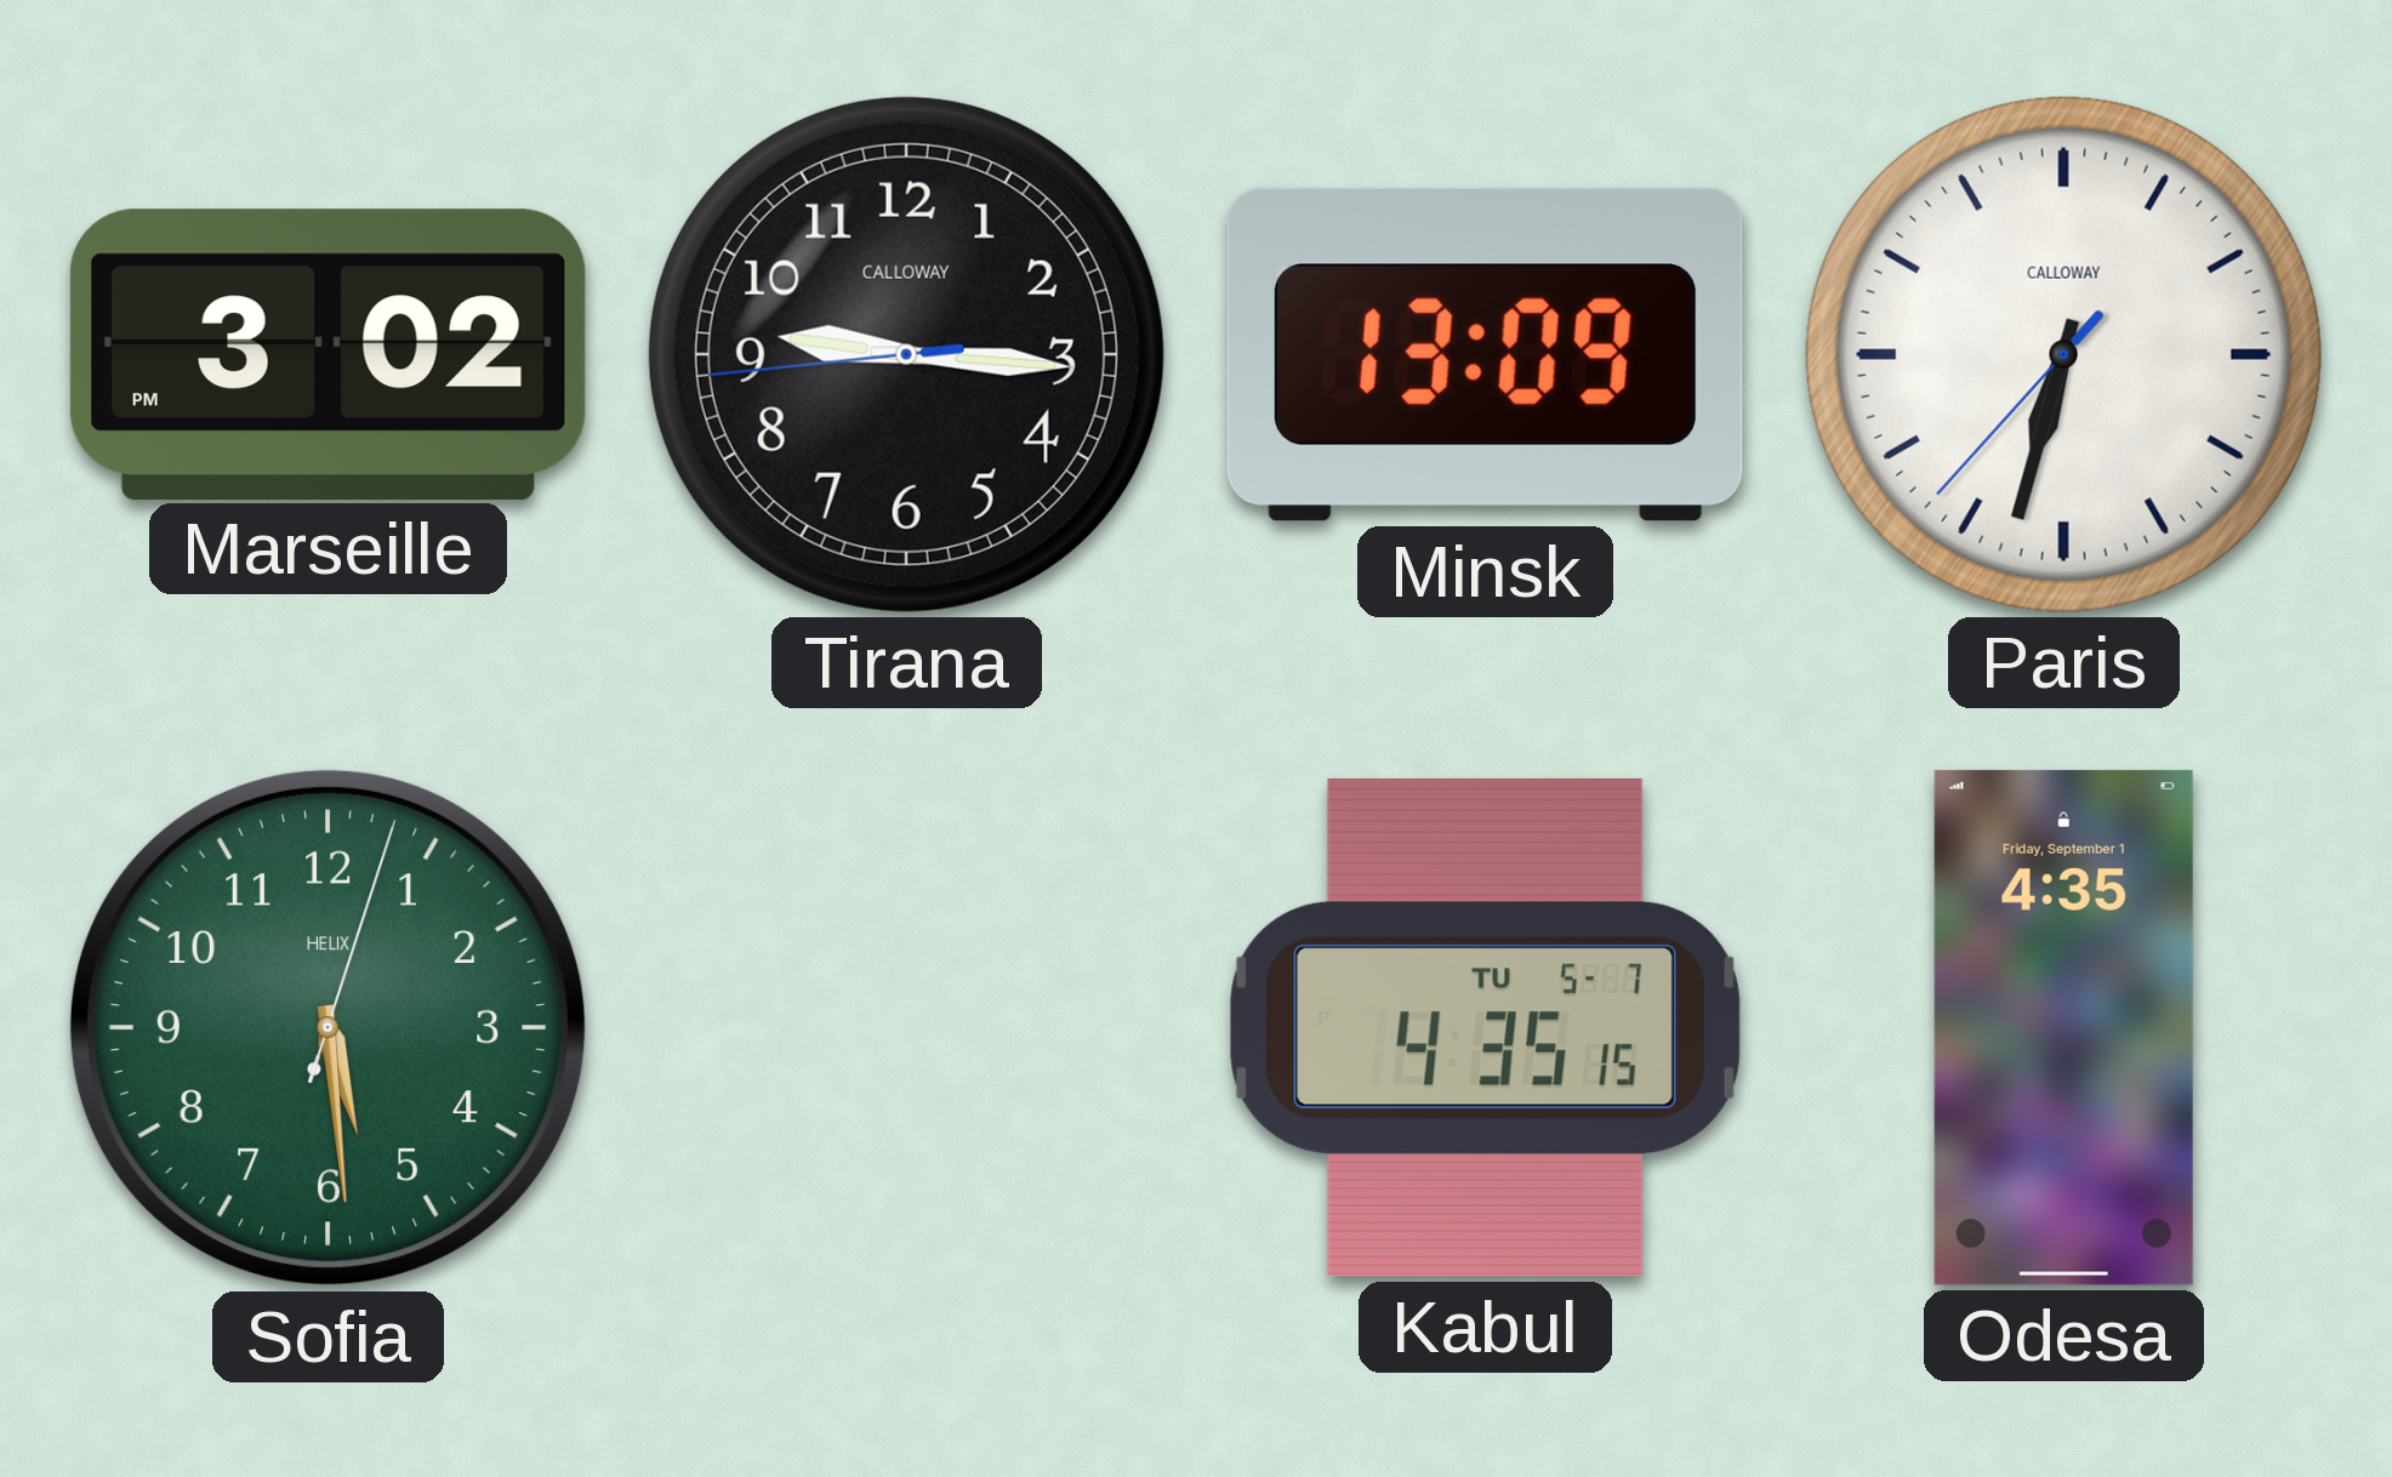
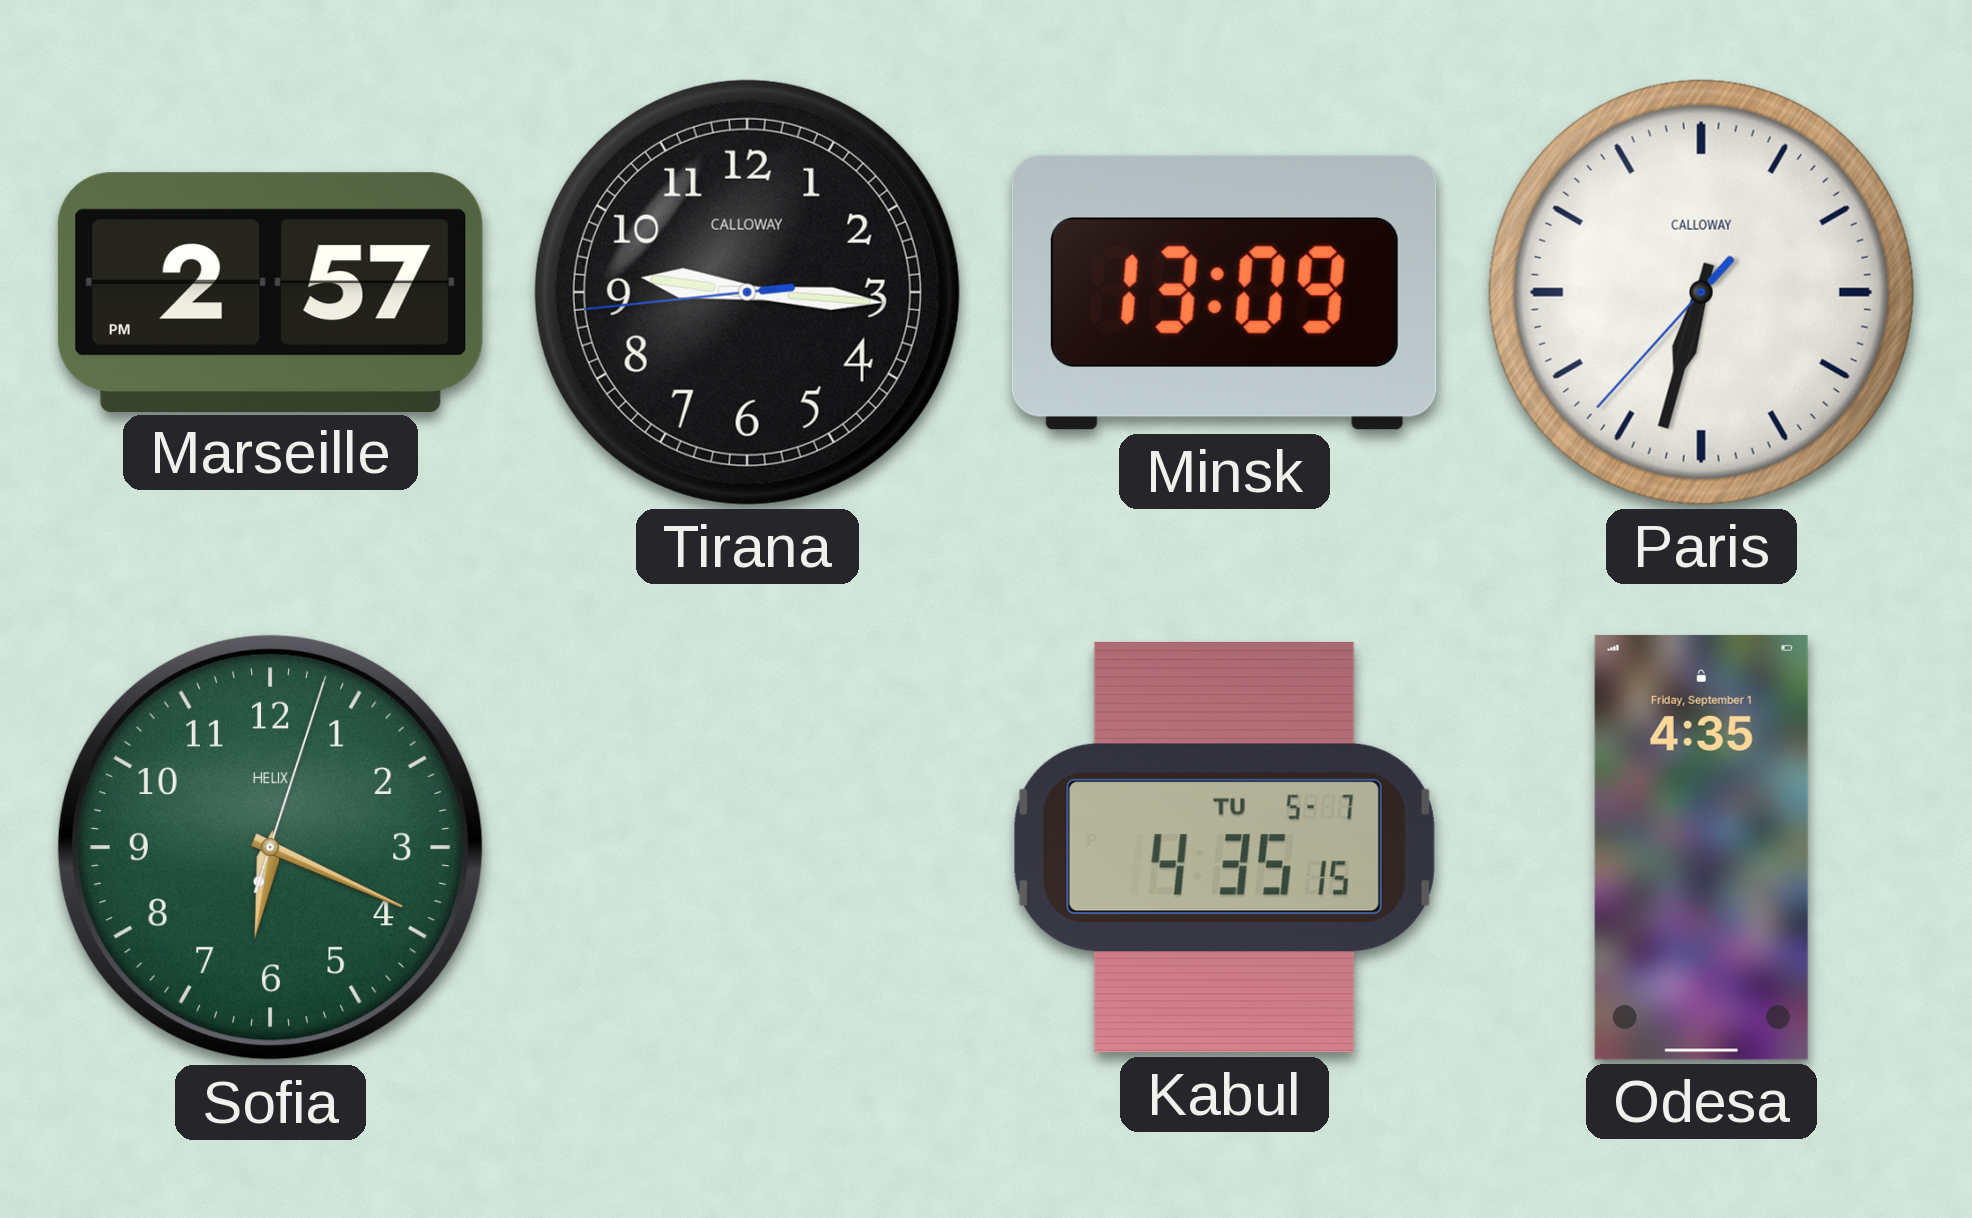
Marseille: 3:02 -> 2:57 (270, 292)
Sofia: 5:29 -> 6:19 (270, 847)
